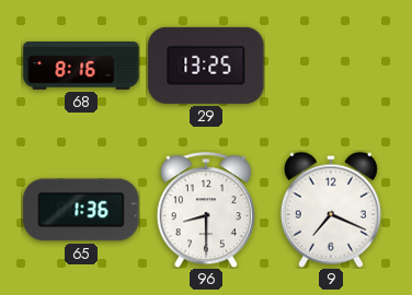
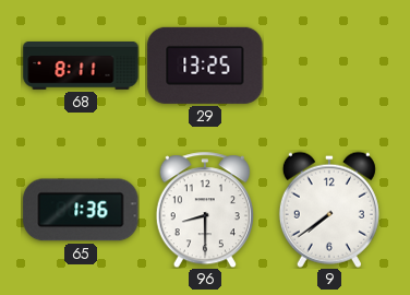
68: 8:16 -> 8:11 (81, 67)
9: 7:19 -> 7:39 (329, 210)
